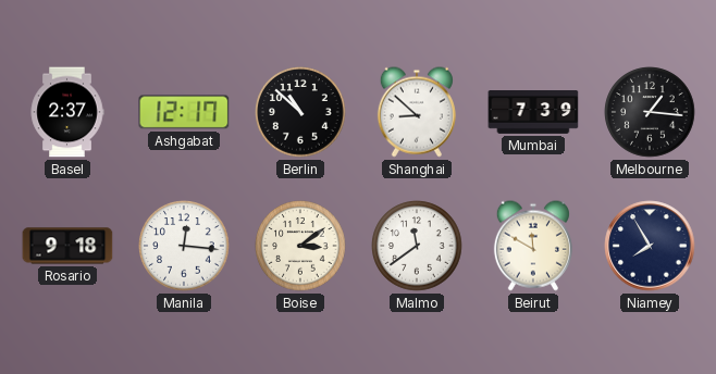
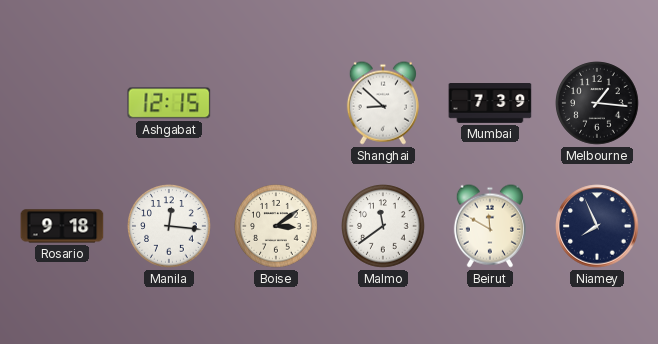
Basel: 2:37 -> none (67, 112)
Ashgabat: 12:17 -> 12:15 (169, 103)
Berlin: 10:52 -> none (300, 112)
Niamey: 7:55 -> 7:56 (597, 226)
